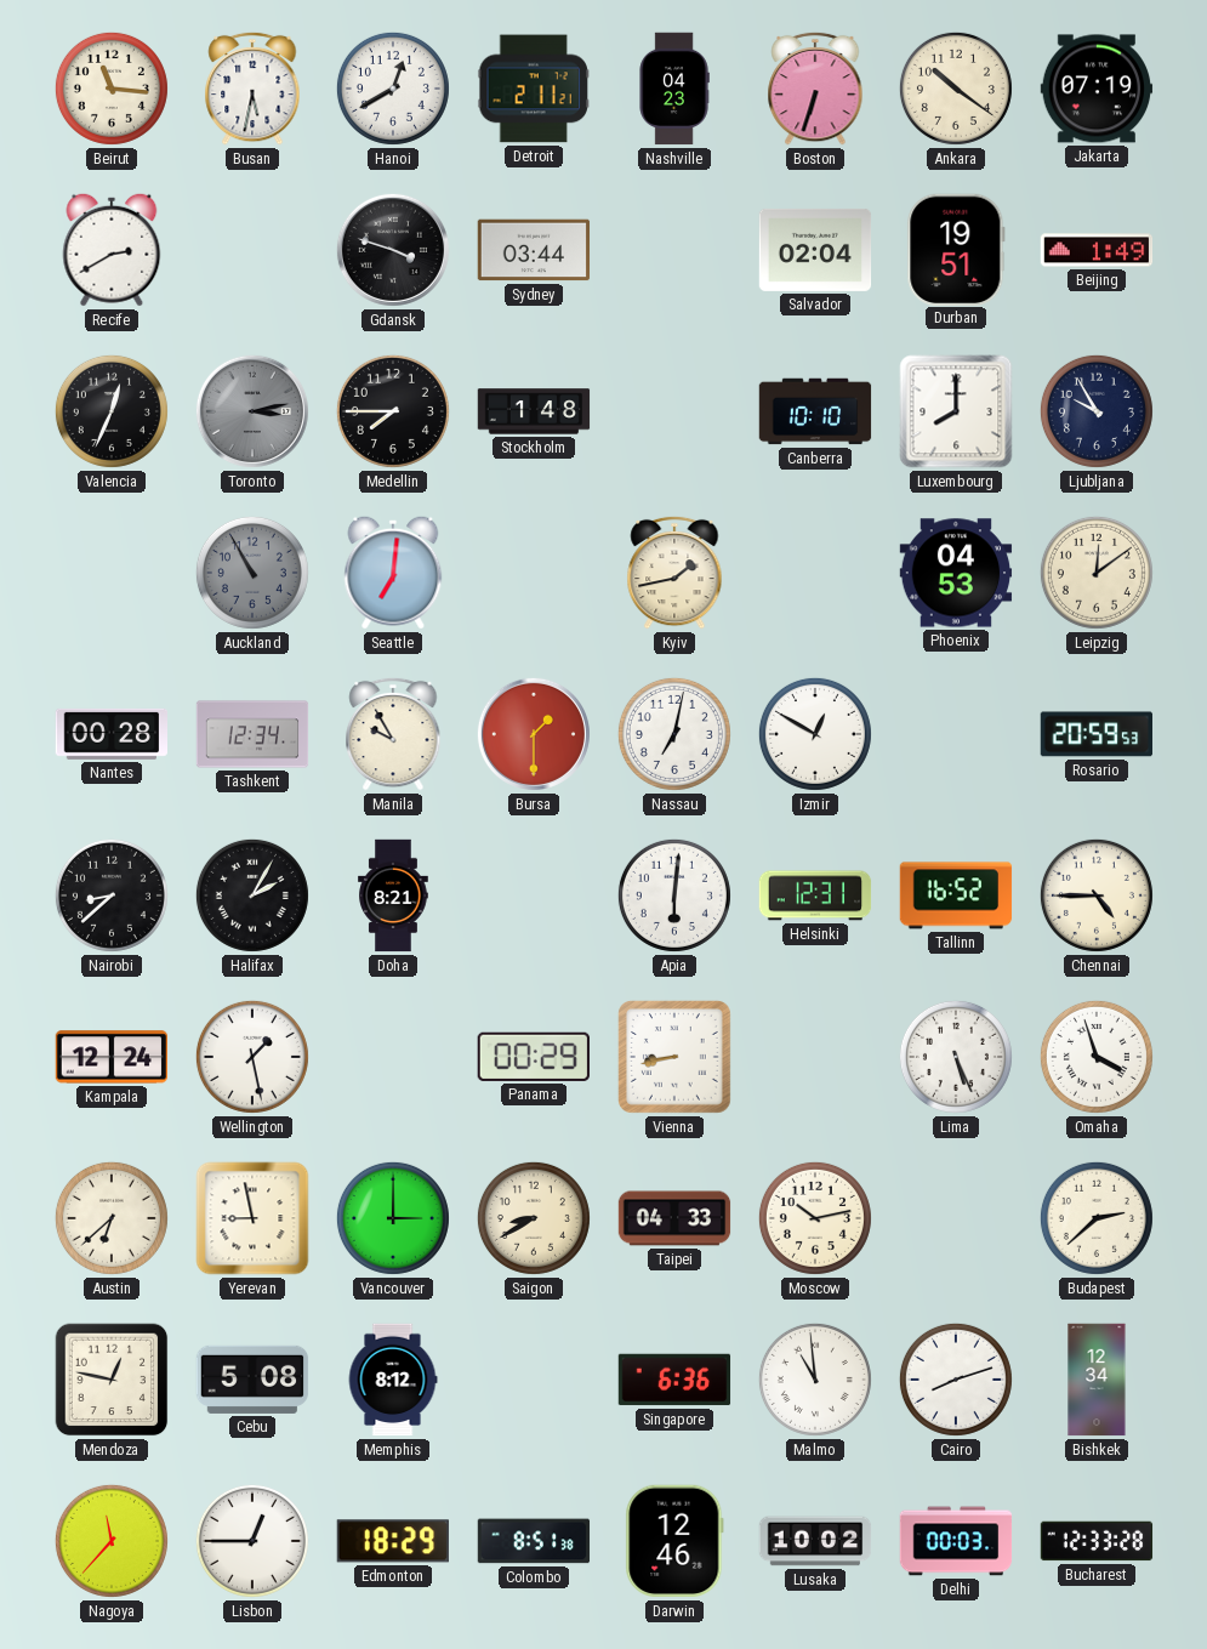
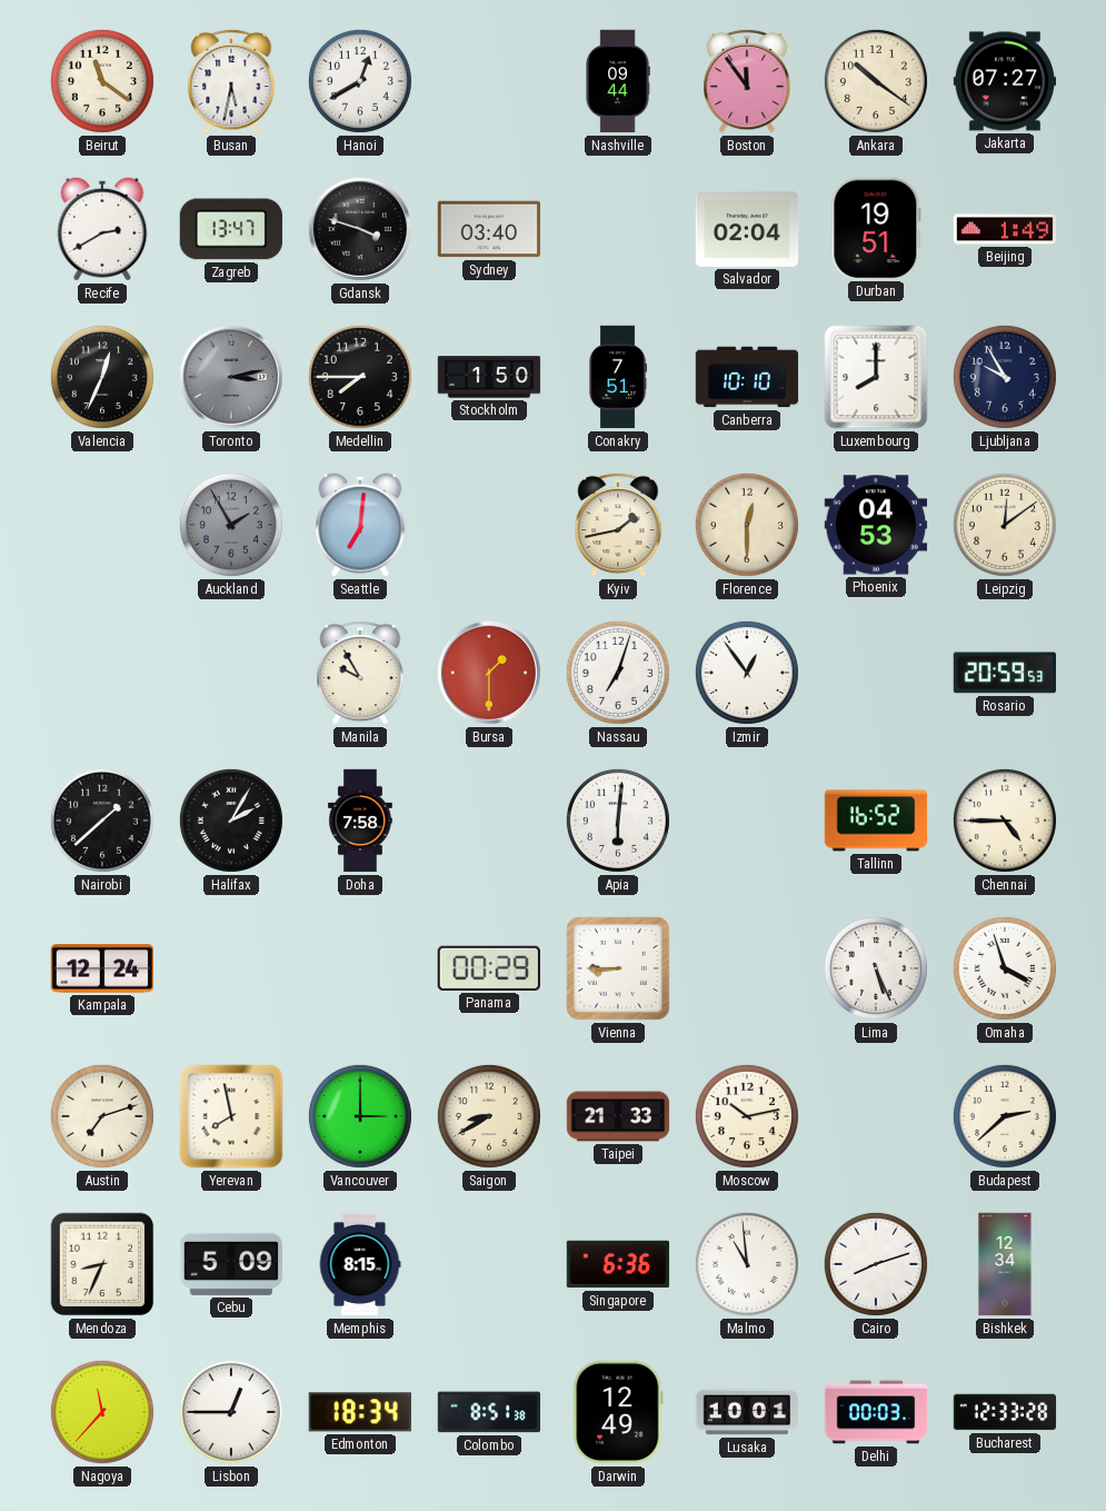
Beirut: 11:16 -> 11:21 (102, 81)
Detroit: 2:11 -> none (534, 89)
Nashville: 04:23 -> 09:44 (618, 81)
Boston: 6:33 -> 11:54 (747, 81)
Jakarta: 07:19 -> 07:27 (1005, 81)
Zagreb: none -> 13:47 (230, 229)
Sydney: 03:44 -> 03:40 (489, 229)
Stockholm: 1:48 -> 1:50 (489, 377)
Conakry: none -> 7:51 (618, 377)
Auckland: 10:55 -> 1:55 (231, 525)
Florence: none -> 12:30 (747, 525)
Nantes: 00:28 -> none (112, 734)
Tashkent: 12:34 -> none (252, 734)
Nassau: 7:02 -> 7:03 (618, 673)
Izmir: 12:50 -> 12:54 (747, 673)
Nairobi: 8:38 -> 1:38 (102, 821)
Doha: 8:21 -> 7:58 (360, 821)
Helsinki: 12:31 -> none (815, 895)
Wellington: 1:28 -> none (252, 1057)
Vienna: 8:43 -> 8:45 (618, 968)
Austin: 6:38 -> 7:12 (102, 1116)
Yerevan: 8:58 -> 7:58 (231, 1116)
Taipei: 04:33 -> 21:33 (618, 1116)
Mendoza: 12:47 -> 8:34 (102, 1264)
Cebu: 5:08 -> 5:09 (231, 1264)
Memphis: 8:12 -> 8:15 (360, 1264)
Edmonton: 18:29 -> 18:34 (360, 1412)
Darwin: 12:46 -> 12:49 (618, 1412)
Lusaka: 10:02 -> 10:01 (747, 1412)
